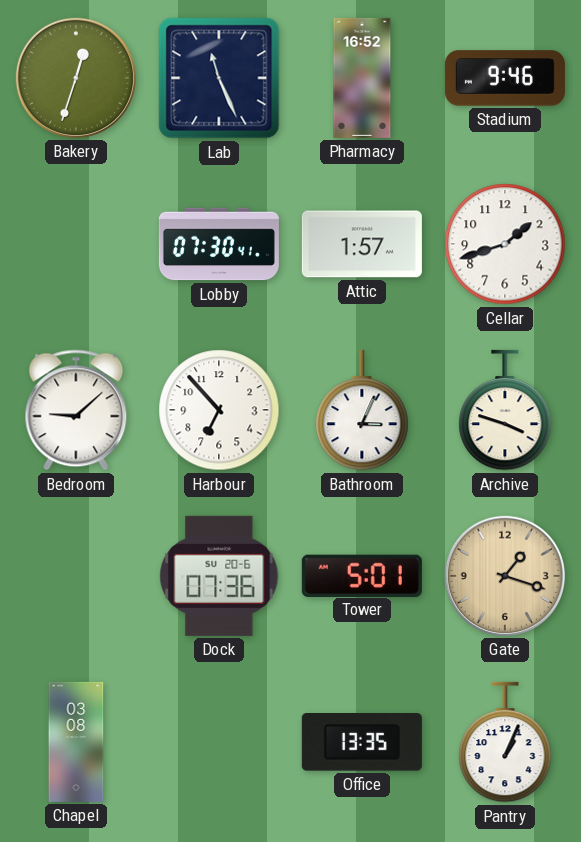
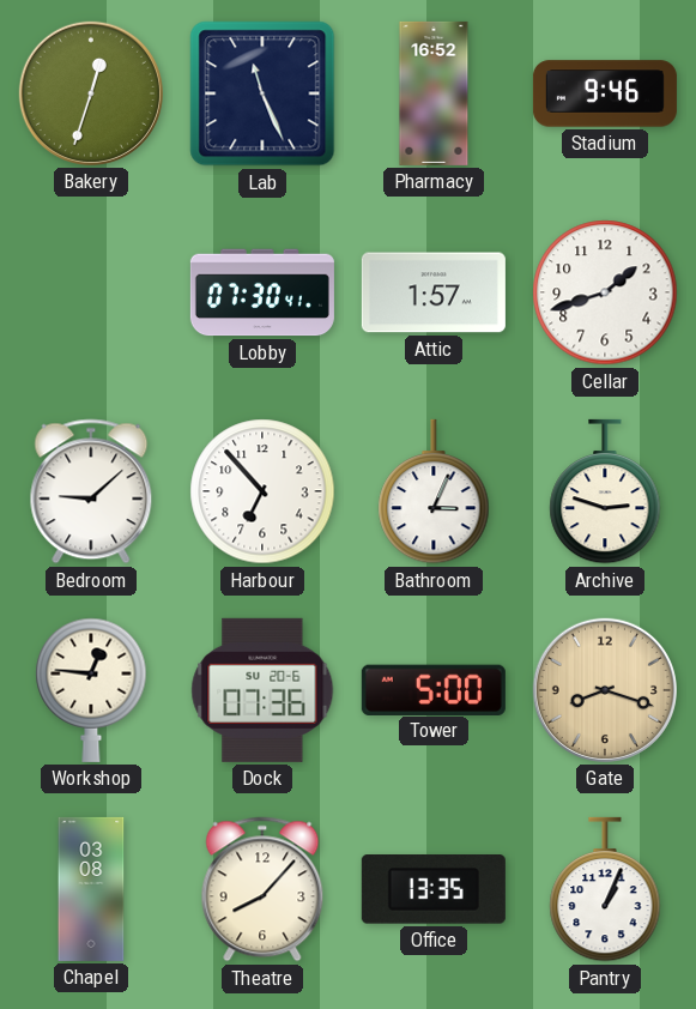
Archive: 3:48 -> 2:48 (605, 491)
Workshop: none -> 12:46 (91, 690)
Tower: 5:01 -> 5:00 (434, 689)
Gate: 1:18 -> 8:18 (605, 690)
Theatre: none -> 8:07 (262, 889)
